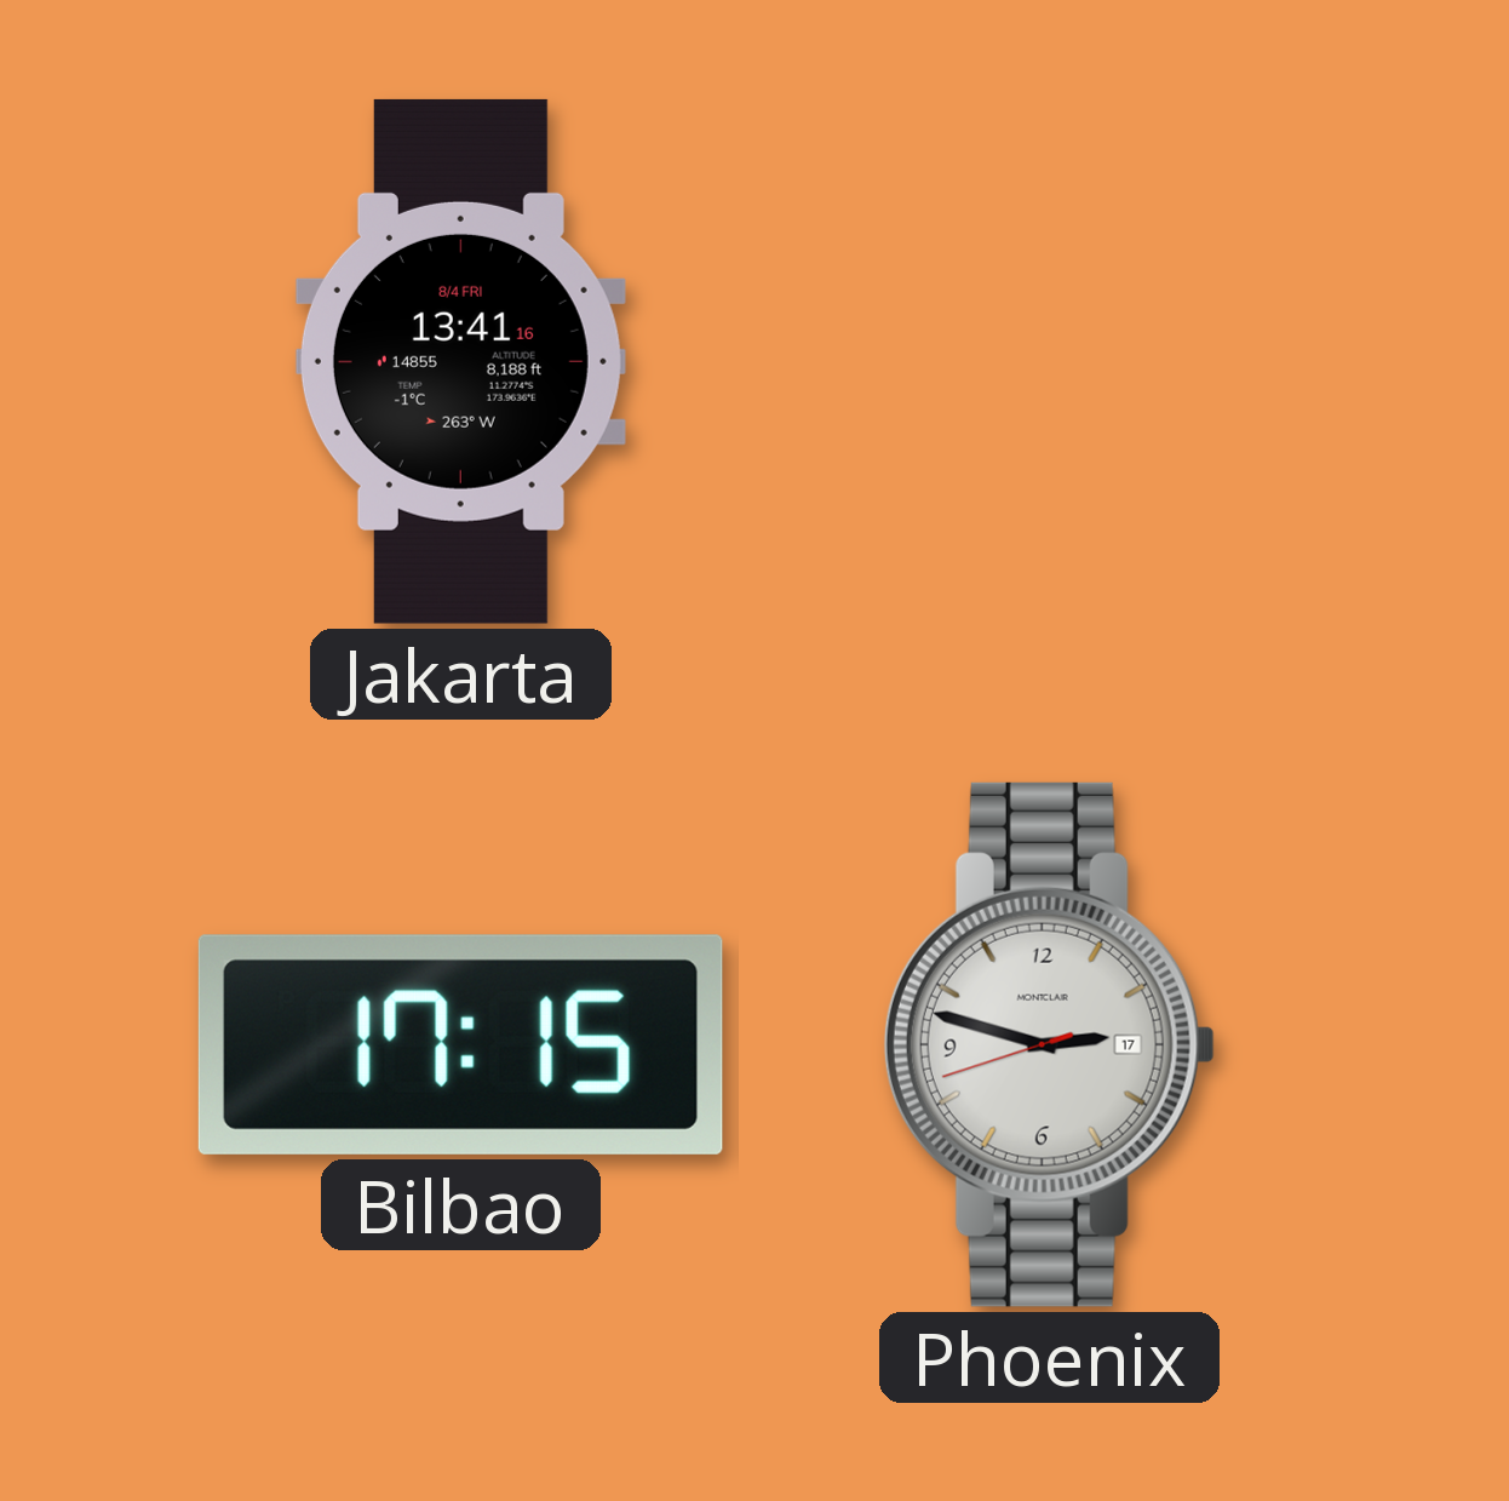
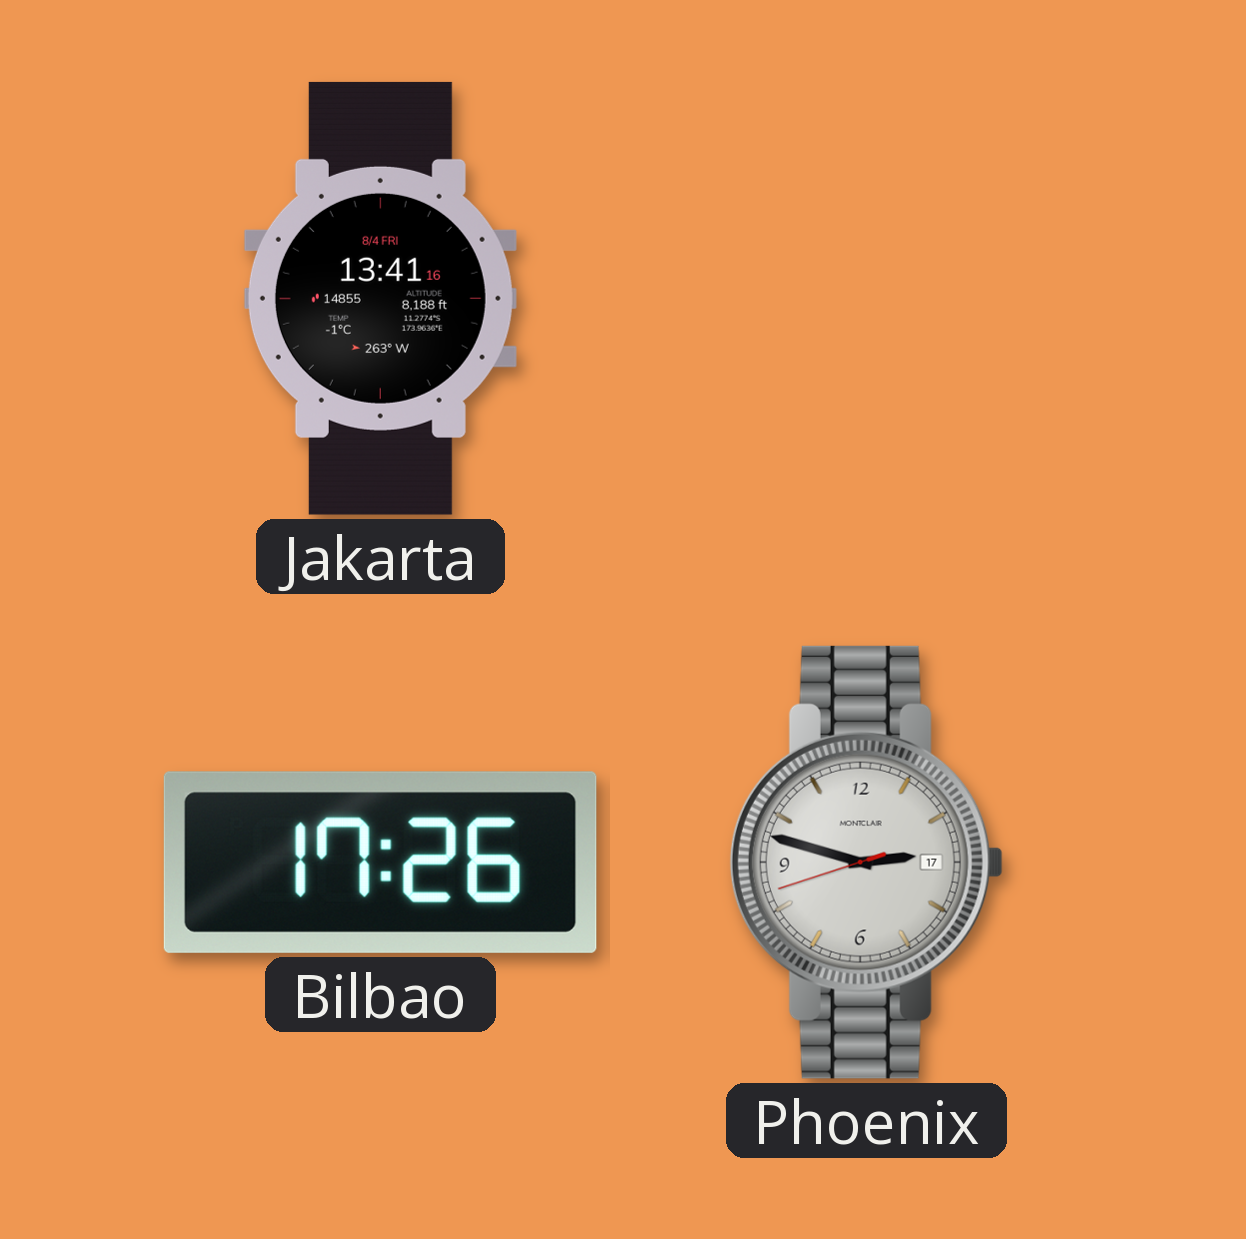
Bilbao: 17:15 -> 17:26 (380, 862)
